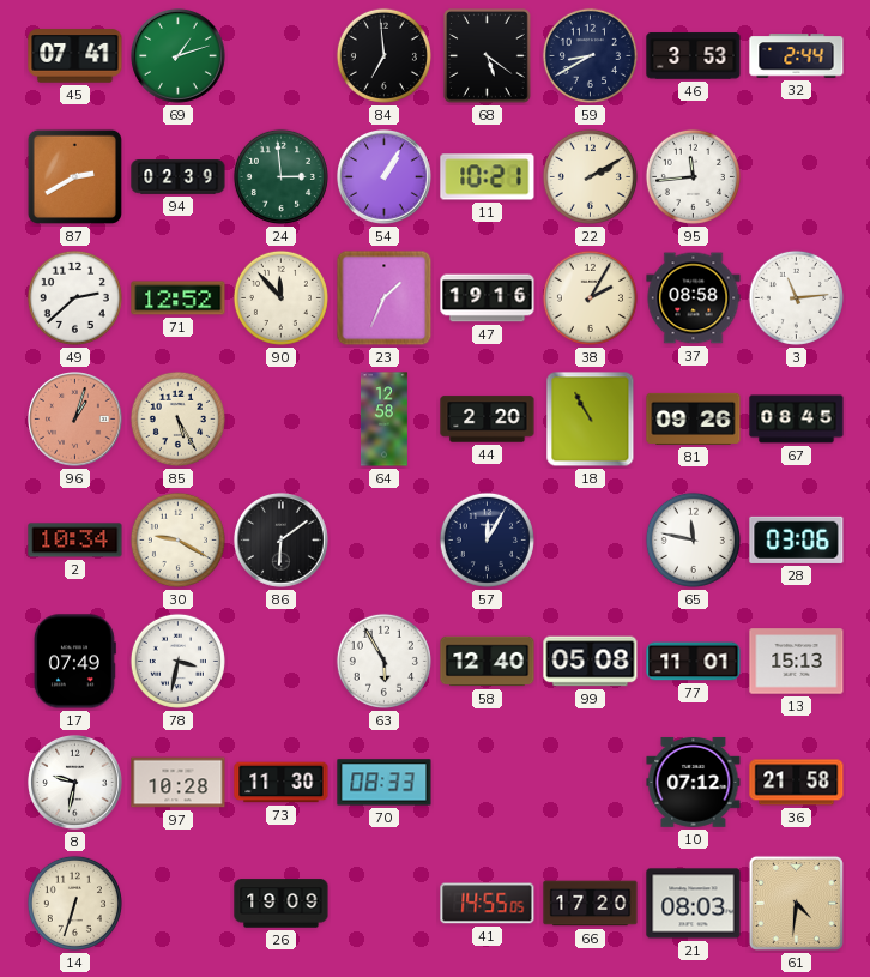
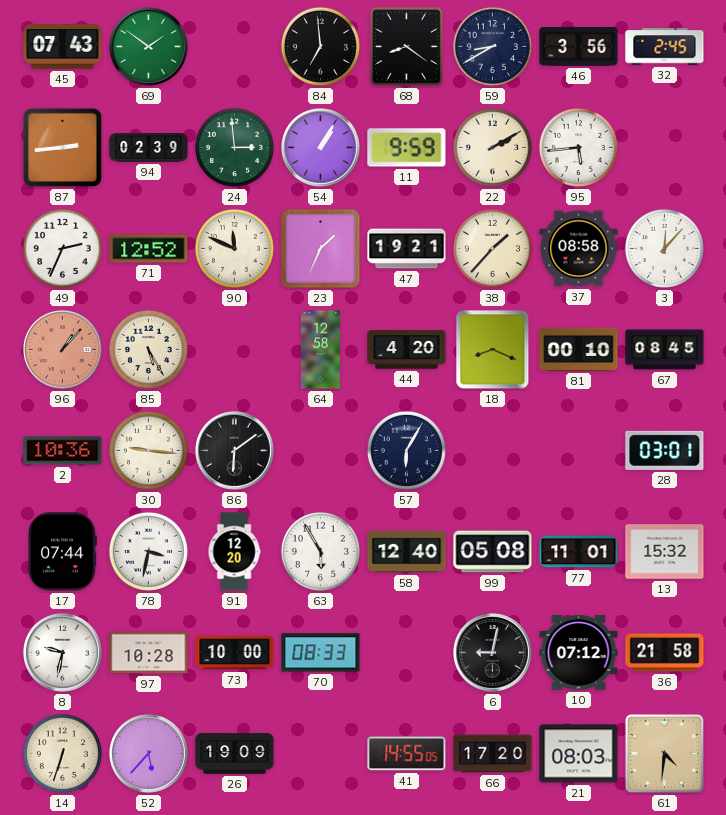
45: 07:41 -> 07:43 (63, 47)
69: 1:12 -> 1:51 (149, 47)
68: 5:21 -> 8:21 (407, 47)
46: 3:53 -> 3:56 (579, 47)
32: 2:44 -> 2:45 (665, 47)
87: 2:40 -> 2:44 (62, 147)
11: 10:21 -> 9:59 (407, 148)
95: 11:44 -> 5:44 (578, 147)
49: 2:38 -> 2:34 (62, 248)
90: 11:53 -> 11:49 (234, 248)
47: 19:16 -> 19:21 (407, 249)
38: 2:05 -> 1:37 (492, 248)
3: 11:14 -> 12:07 (664, 248)
96: 1:03 -> 1:07 (63, 350)
44: 2:20 -> 4:20 (407, 350)
18: 10:55 -> 8:19 (493, 350)
81: 09:26 -> 00:10 (579, 349)
2: 10:34 -> 10:36 (63, 451)
30: 9:20 -> 9:16 (148, 450)
57: 12:05 -> 6:05 (406, 450)
65: 11:47 -> none (693, 539)
28: 03:06 -> 03:01 (665, 450)
17: 07:49 -> 07:44 (62, 552)
91: none -> 12:20 (234, 552)
13: 15:13 -> 15:32 (665, 552)
73: 11:30 -> 10:00 (235, 653)
6: none -> 9:02 (493, 653)
52: none -> 5:37 (149, 754)
